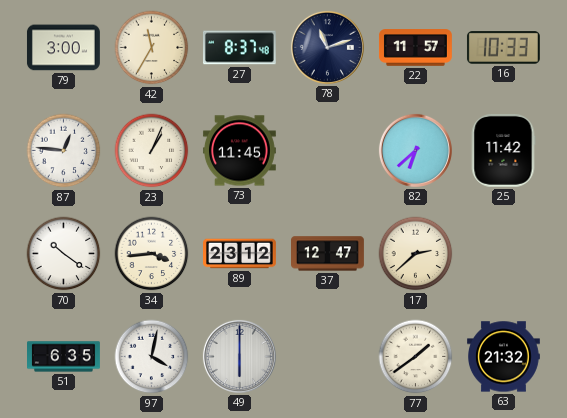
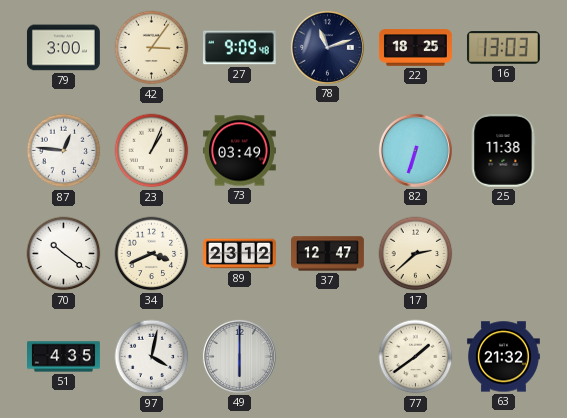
42: 11:35 -> 3:06 (152, 48)
27: 8:37 -> 9:09 (239, 48)
22: 11:57 -> 18:25 (415, 48)
16: 10:33 -> 13:03 (503, 48)
73: 11:45 -> 03:49 (240, 151)
82: 6:38 -> 6:33 (415, 150)
25: 11:42 -> 11:38 (503, 150)
34: 3:44 -> 3:41 (152, 254)
51: 6:35 -> 4:35 (64, 357)
